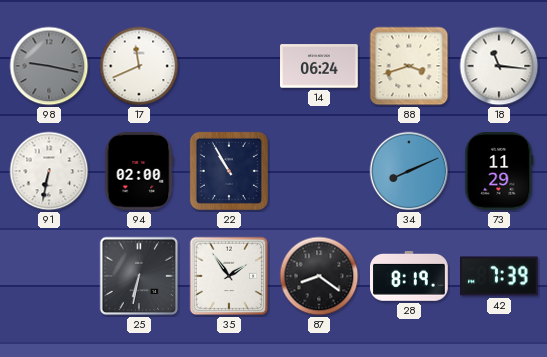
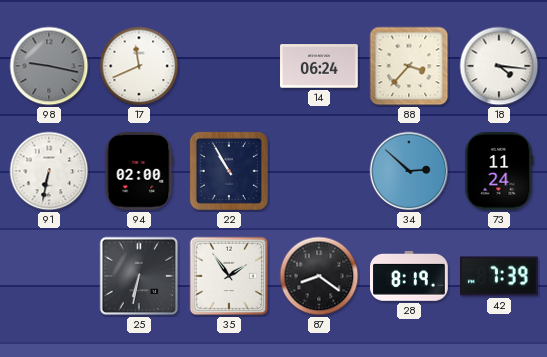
88: 3:42 -> 3:37 (409, 66)
18: 11:16 -> 4:16 (499, 66)
34: 8:11 -> 2:52 (409, 171)
73: 11:29 -> 11:24 (499, 172)
